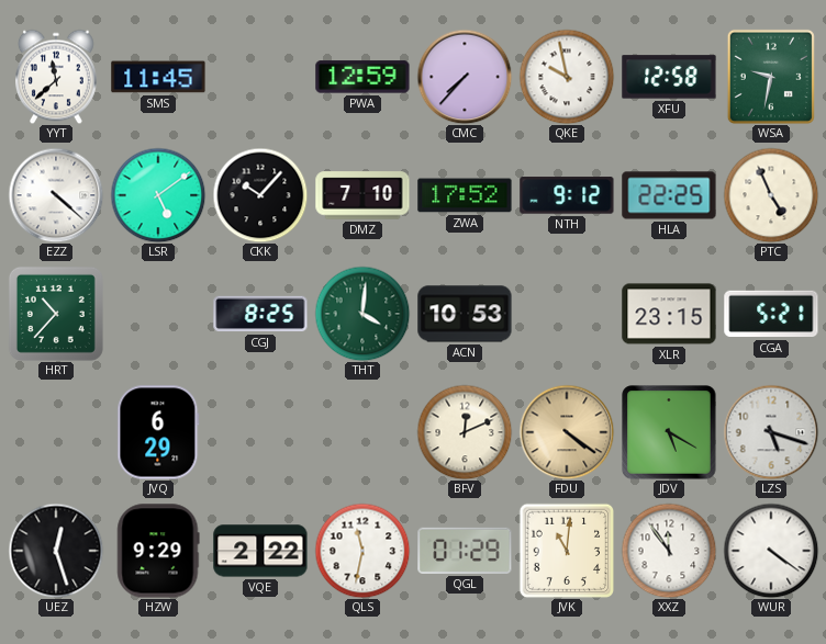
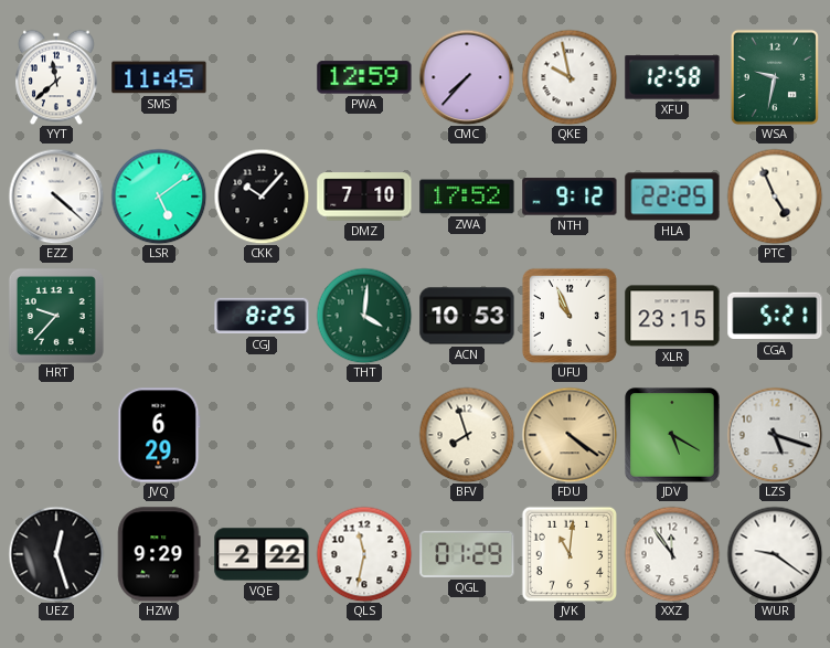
HRT: 10:37 -> 9:37 (56, 316)
UFU: none -> 10:56 (570, 316)
BFV: 12:11 -> 7:57 (467, 435)
WUR: 4:21 -> 9:21 (775, 554)
